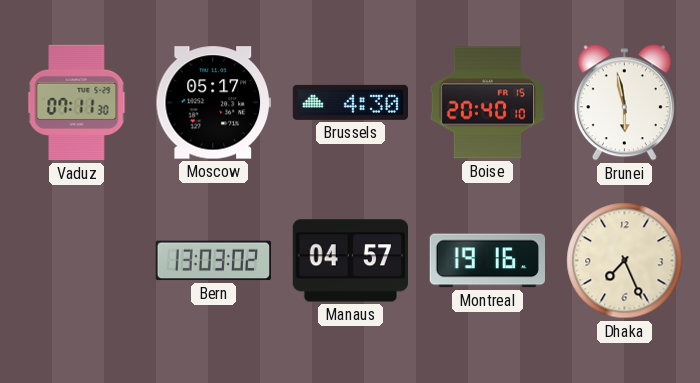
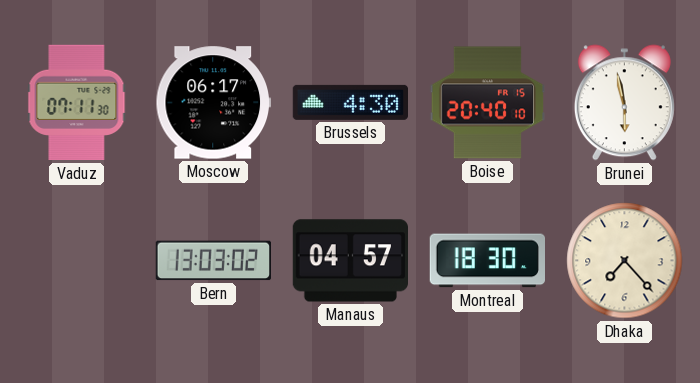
Moscow: 05:17 -> 06:17 (213, 103)
Montreal: 19:16 -> 18:30 (487, 261)
Dhaka: 7:26 -> 7:23 (625, 261)
